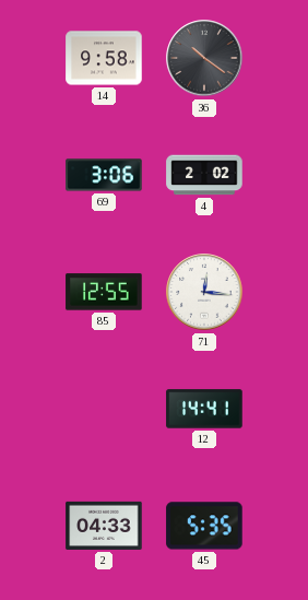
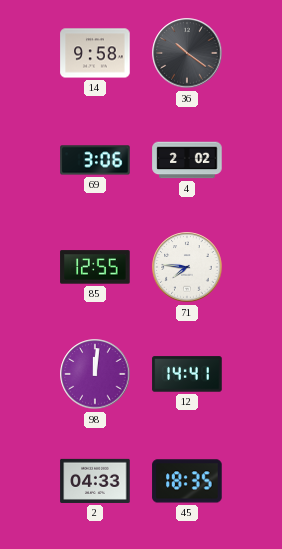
71: 12:16 -> 7:46 (187, 267)
98: none -> 12:01 (95, 374)
45: 5:35 -> 18:35 (187, 481)
